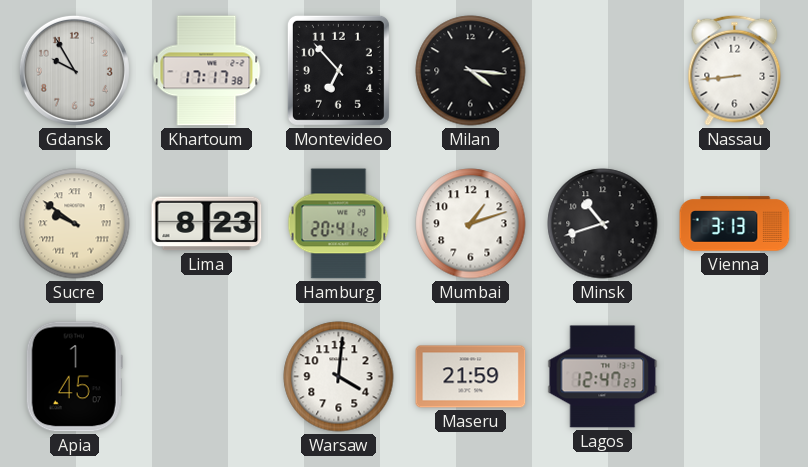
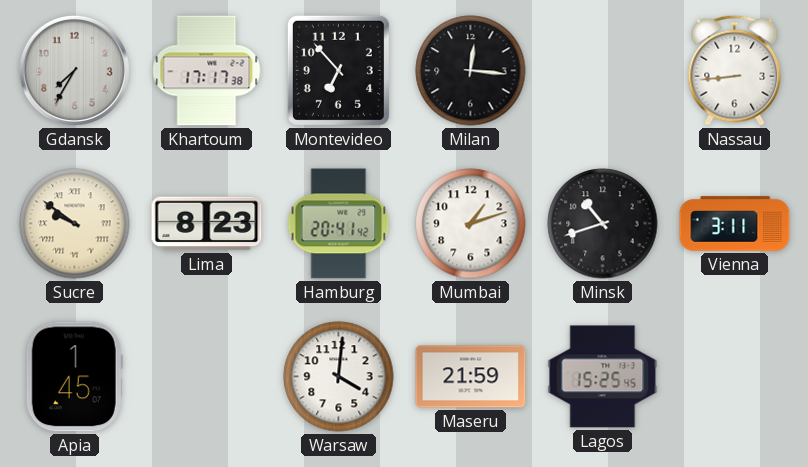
Gdansk: 9:55 -> 7:35 (74, 70)
Milan: 4:16 -> 12:16 (471, 71)
Vienna: 3:13 -> 3:11 (735, 224)
Lagos: 12:47 -> 15:25 (603, 377)
